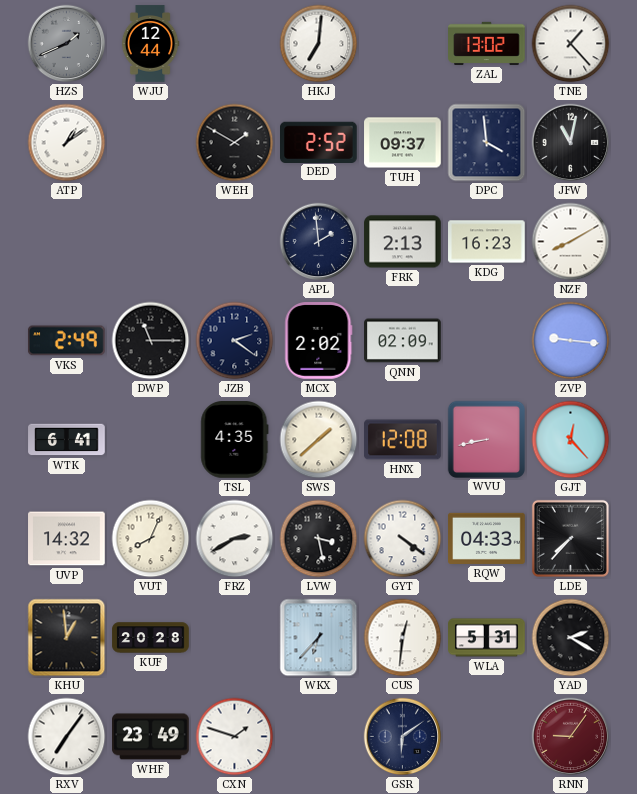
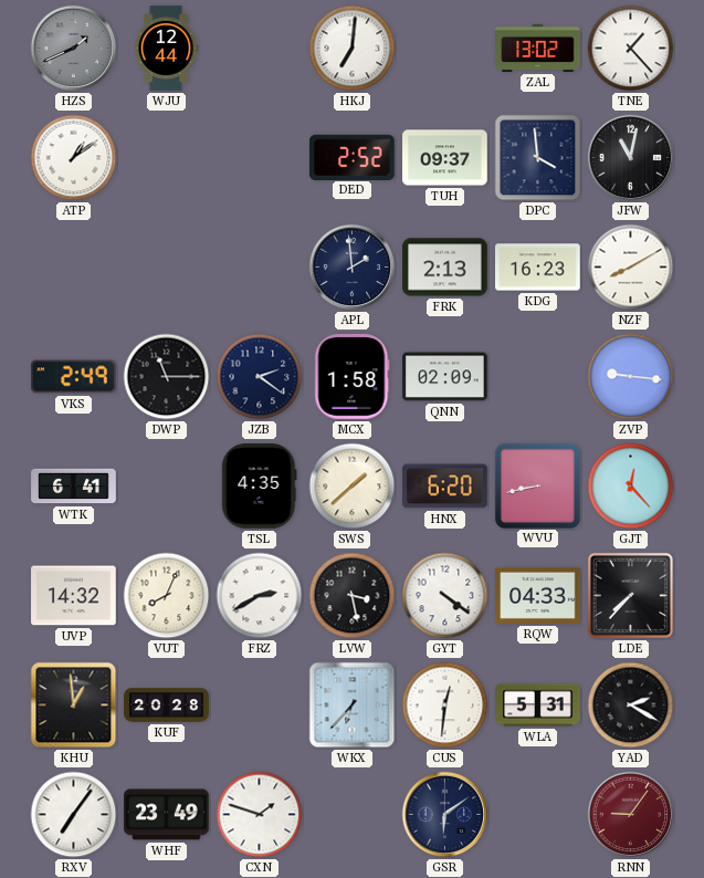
WEH: 1:50 -> none (235, 143)
MCX: 2:02 -> 1:58 (353, 377)
HNX: 12:08 -> 6:20 (445, 487)
